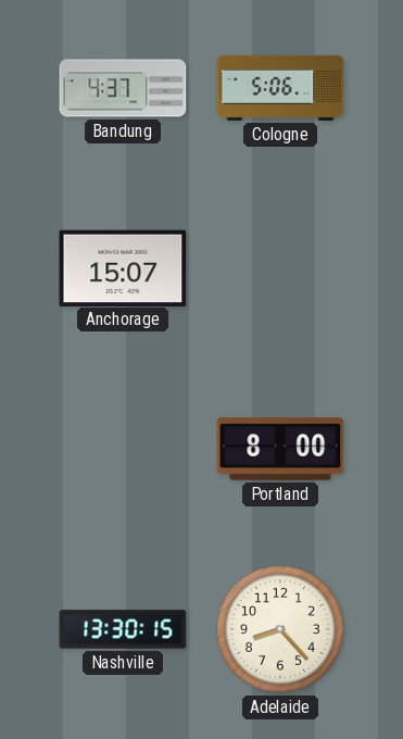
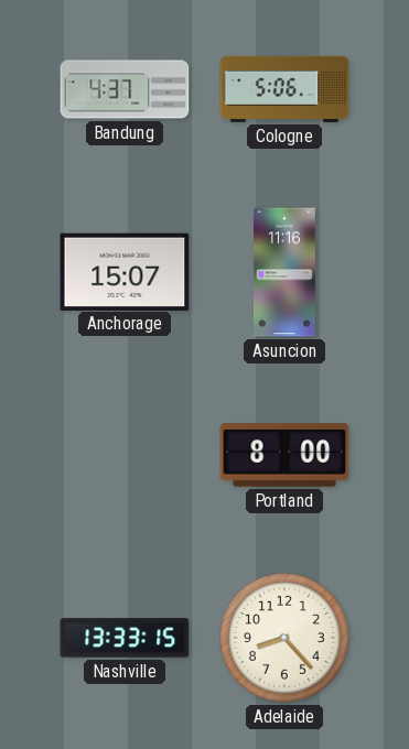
Asuncion: none -> 11:16 (284, 272)
Nashville: 13:30 -> 13:33 (125, 638)
